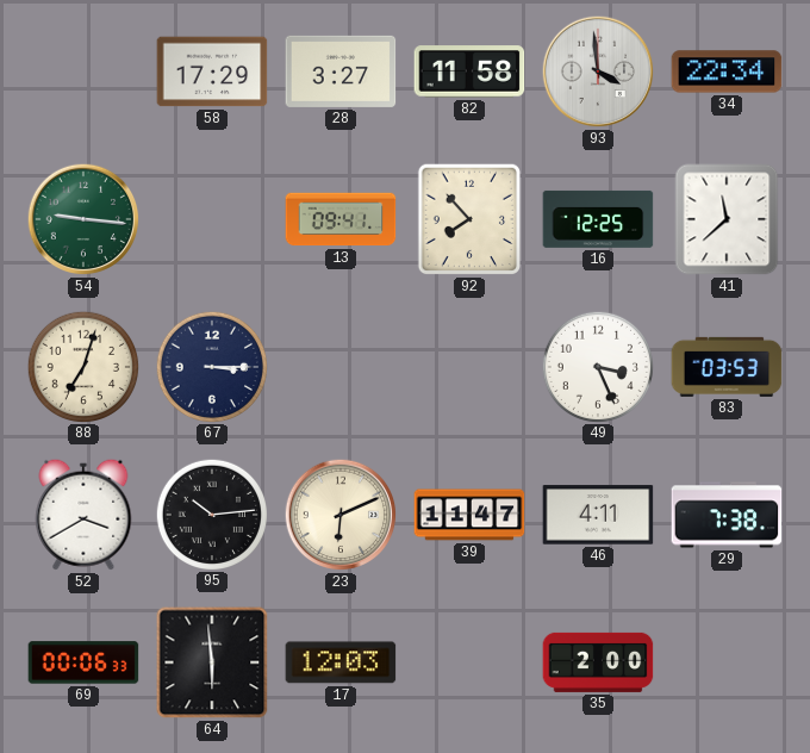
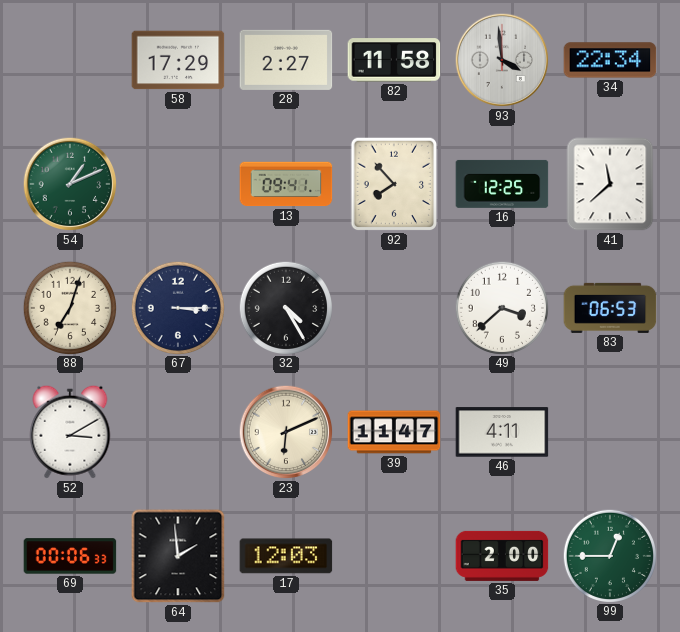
28: 3:27 -> 2:27 (286, 60)
54: 9:16 -> 1:11 (70, 184)
32: none -> 4:25 (285, 307)
49: 3:26 -> 3:38 (501, 307)
83: 03:53 -> 06:53 (610, 308)
52: 3:40 -> 3:10 (70, 432)
95: 10:14 -> none (211, 514)
29: 7:38 -> none (727, 515)
64: 5:59 -> 1:59 (178, 556)
99: none -> 12:45 (609, 555)
